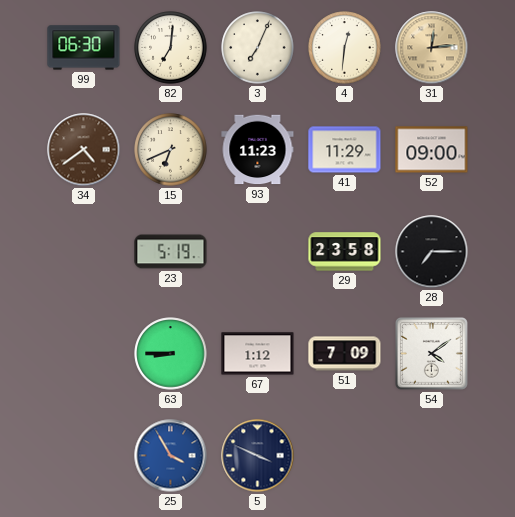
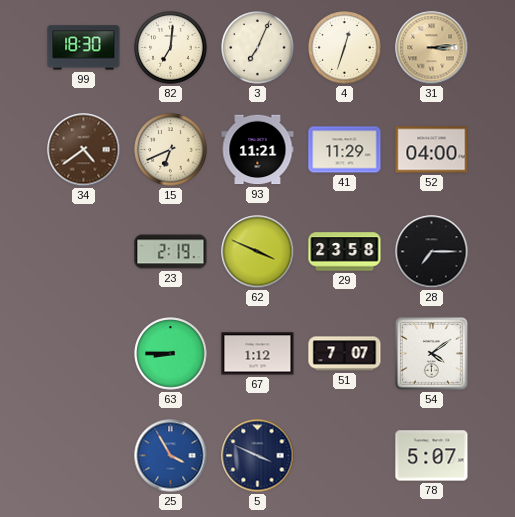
99: 06:30 -> 18:30 (84, 48)
4: 12:31 -> 12:33 (345, 48)
31: 12:14 -> 3:14 (432, 48)
93: 11:23 -> 11:21 (258, 150)
52: 09:00 -> 04:00 (432, 150)
23: 5:19 -> 2:19 (171, 252)
62: none -> 3:49 (258, 252)
51: 7:09 -> 7:07 (345, 354)
78: none -> 5:07 (432, 456)
